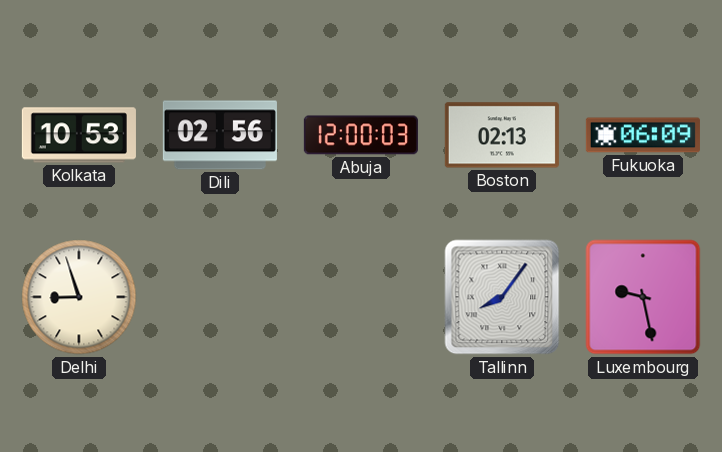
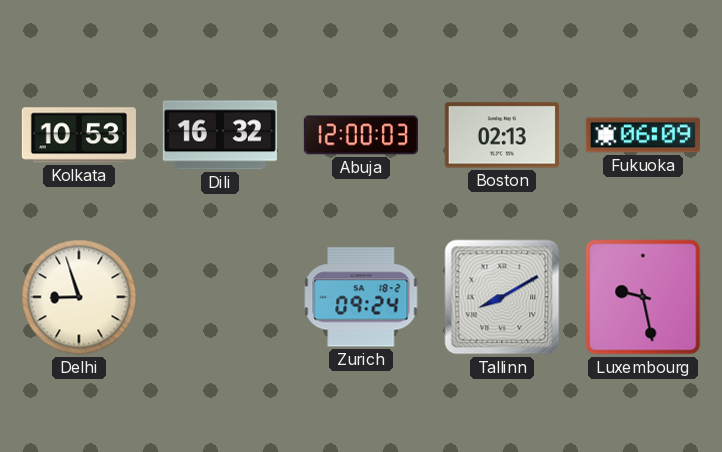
Dili: 02:56 -> 16:32 (220, 135)
Zurich: none -> 09:24 (361, 297)
Tallinn: 8:06 -> 8:10 (502, 297)
